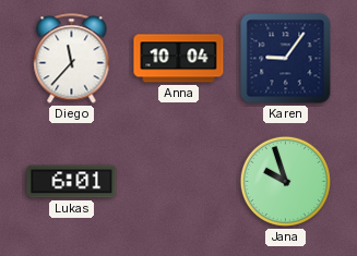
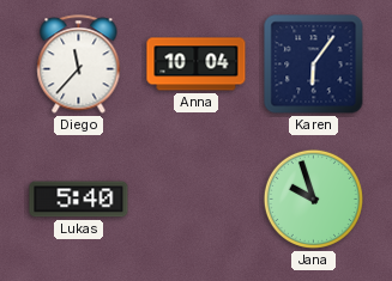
Karen: 9:06 -> 6:06 (314, 65)
Lukas: 6:01 -> 5:40 (79, 200)
